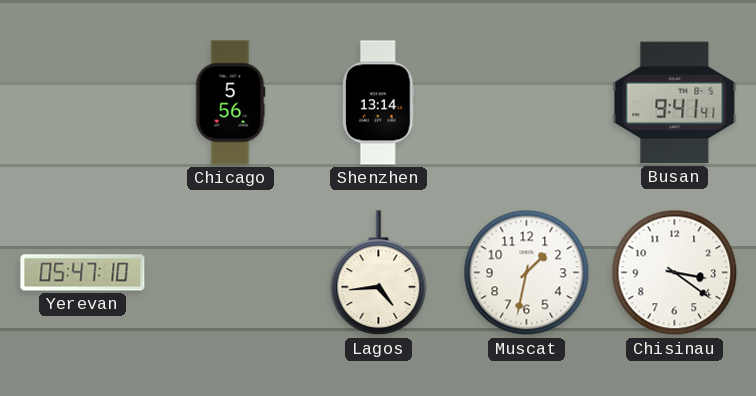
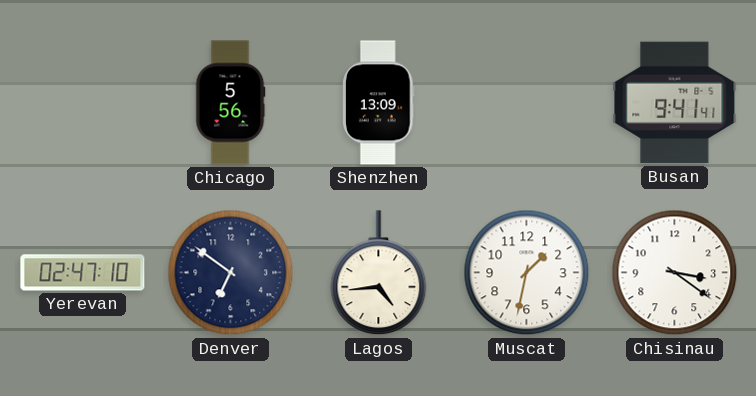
Shenzhen: 13:14 -> 13:09 (379, 103)
Yerevan: 05:47 -> 02:47 (83, 273)
Denver: none -> 6:51 (231, 273)
